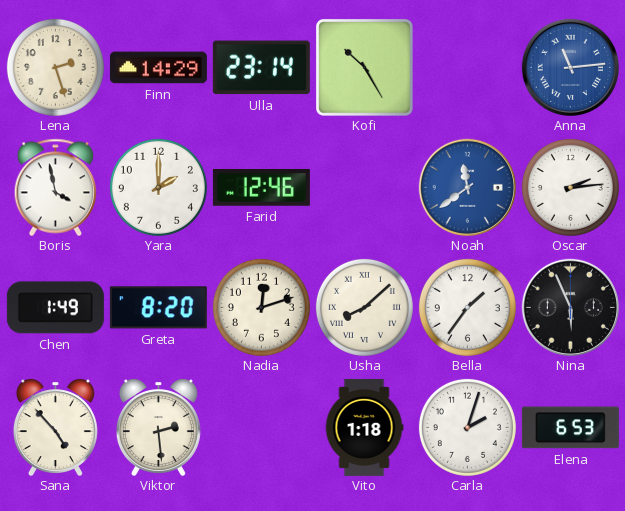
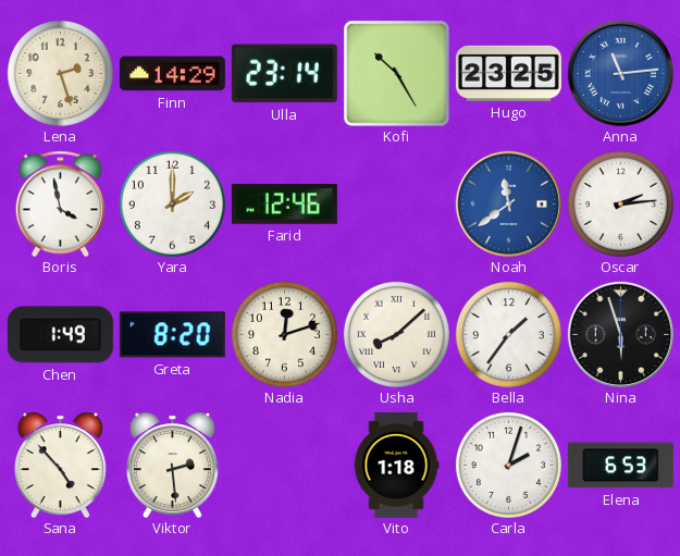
Hugo: none -> 23:25 (508, 73)
Nina: 5:56 -> 5:57 (620, 334)
